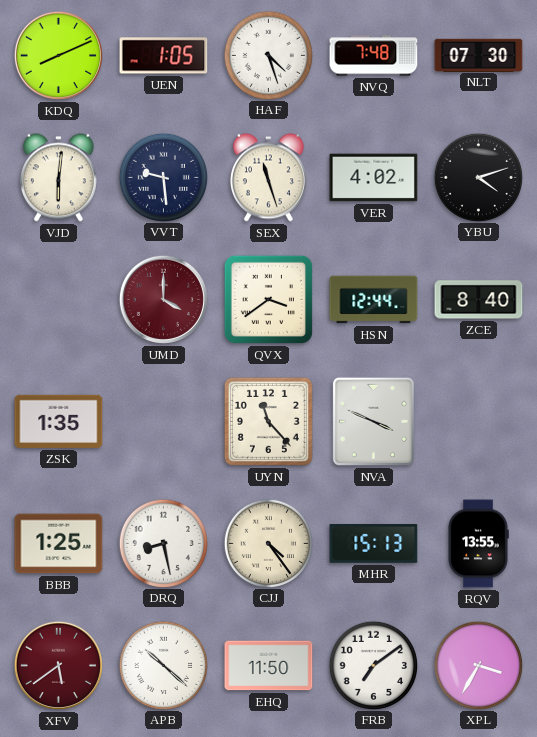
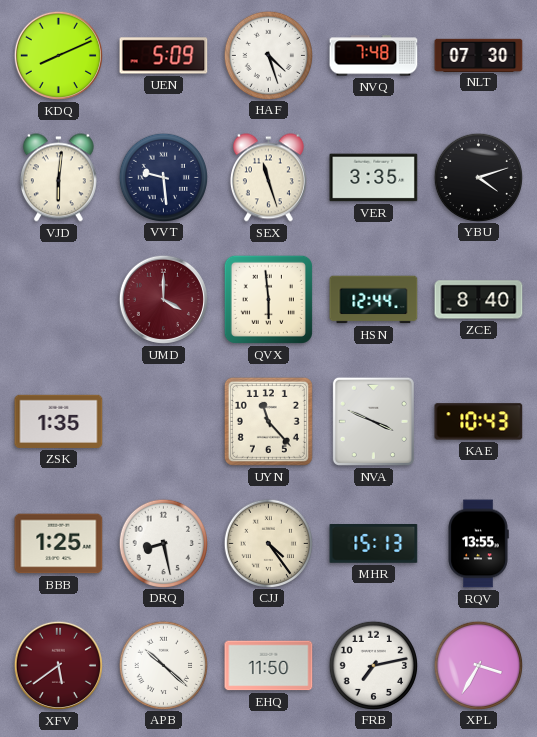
UEN: 1:05 -> 5:09 (164, 56)
VER: 4:02 -> 3:35 (374, 178)
QVX: 3:39 -> 5:59 (268, 299)
KAE: none -> 10:43 (479, 422)
FRB: 7:09 -> 7:13 (373, 665)
